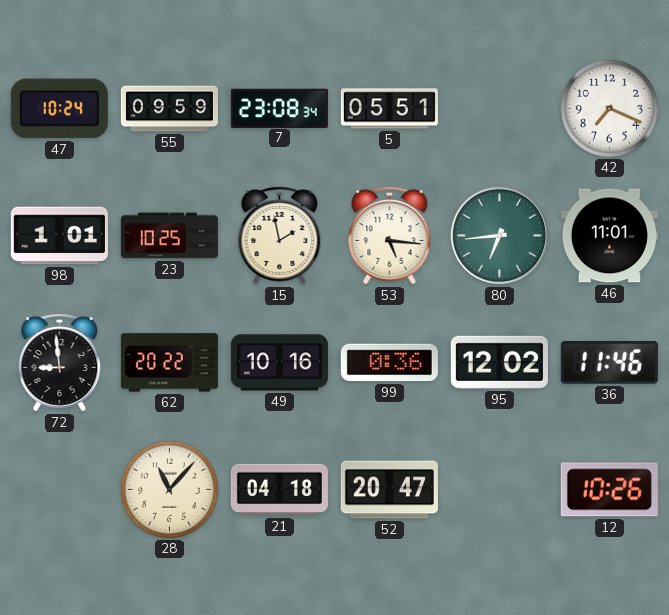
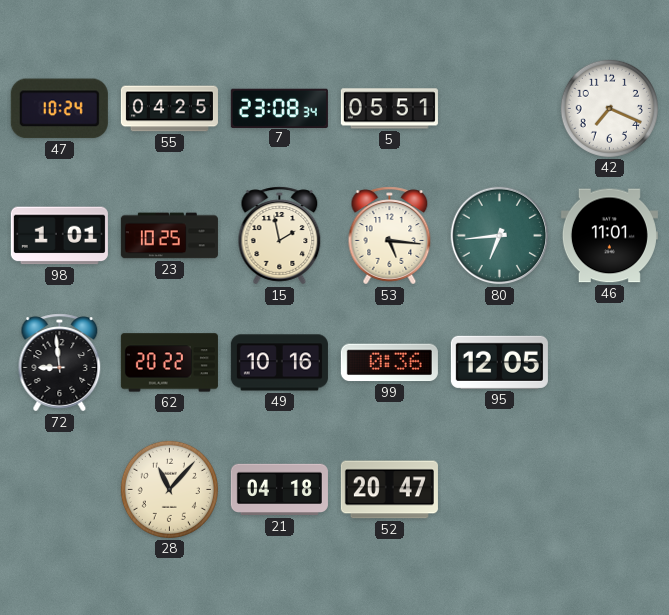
55: 09:59 -> 04:25 (169, 109)
95: 12:02 -> 12:05 (499, 362)
36: 11:46 -> none (609, 363)
12: 10:26 -> none (609, 490)
